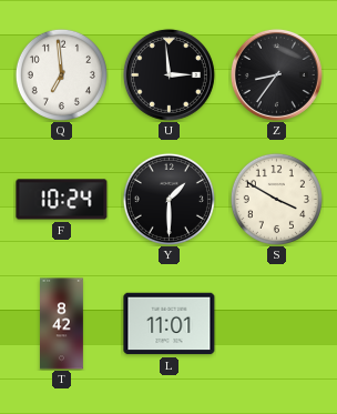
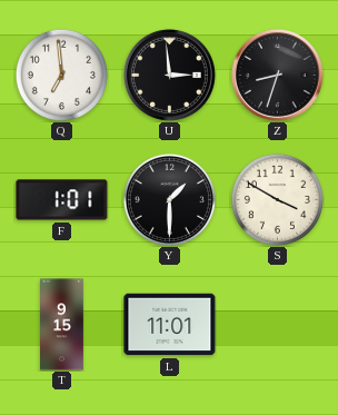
Z: 8:36 -> 8:33 (277, 75)
F: 10:24 -> 1:01 (62, 200)
T: 8:42 -> 9:15 (62, 325)
